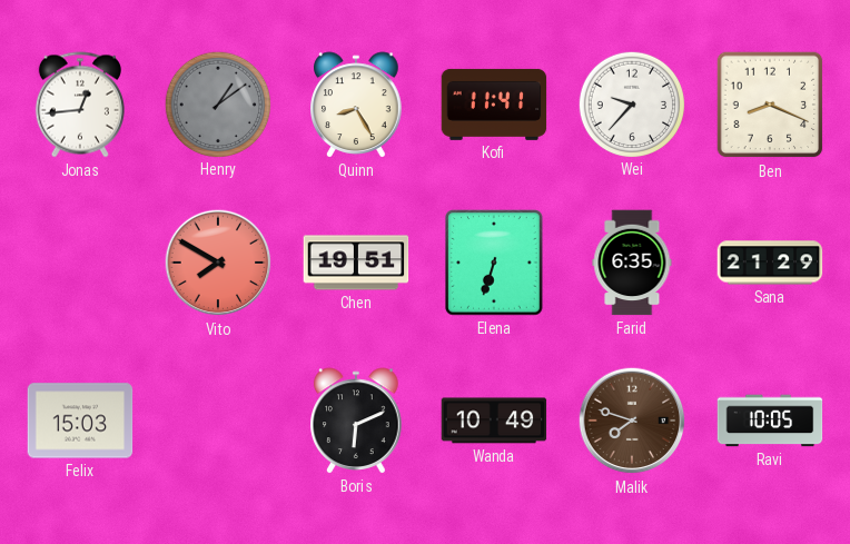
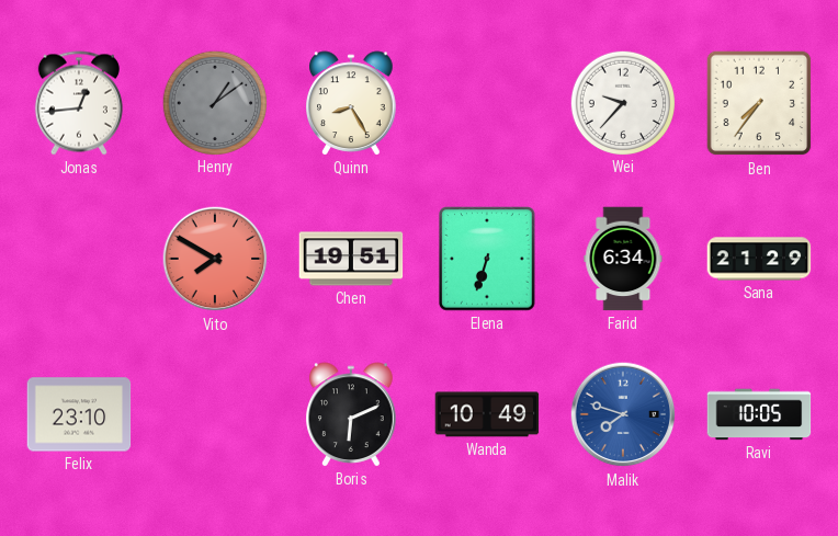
Kofi: 11:41 -> none (494, 105)
Ben: 8:19 -> 7:36 (759, 103)
Farid: 6:35 -> 6:34 (623, 259)
Felix: 15:03 -> 23:10 (79, 414)
Malik dial: brown -> blue (623, 414)
